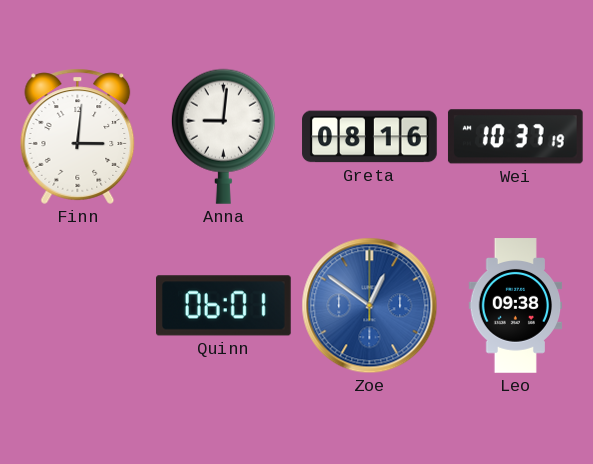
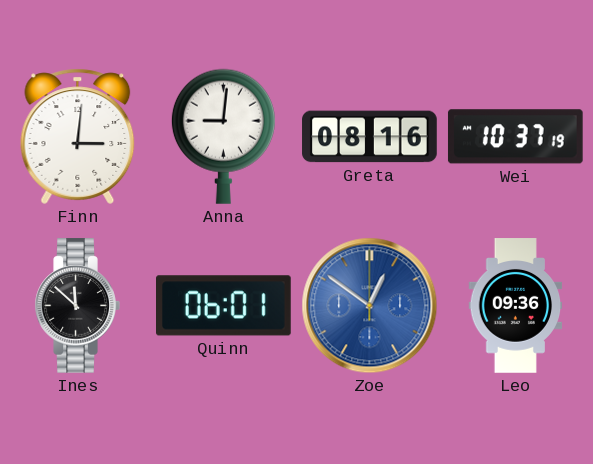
Ines: none -> 11:52 (77, 306)
Leo: 09:38 -> 09:36 (516, 306)
